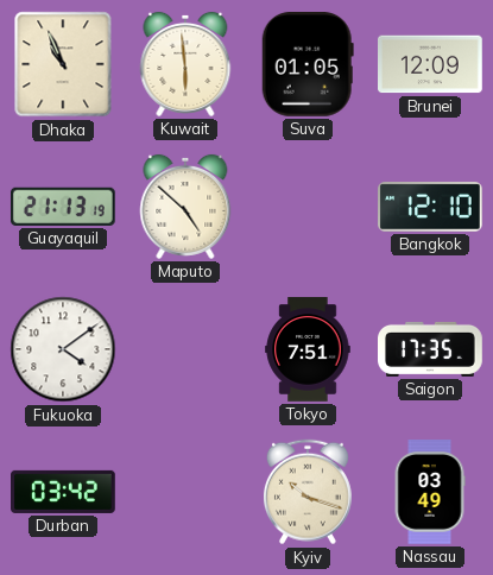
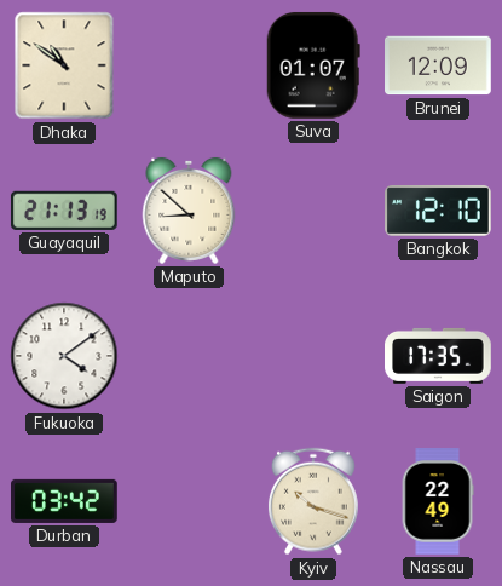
Dhaka: 10:56 -> 10:51 (64, 65)
Kuwait: 5:59 -> none (185, 64)
Suva: 01:05 -> 01:07 (313, 65)
Maputo: 4:52 -> 8:52 (189, 211)
Tokyo: 7:51 -> none (308, 349)
Nassau: 03:49 -> 22:49 (438, 501)
